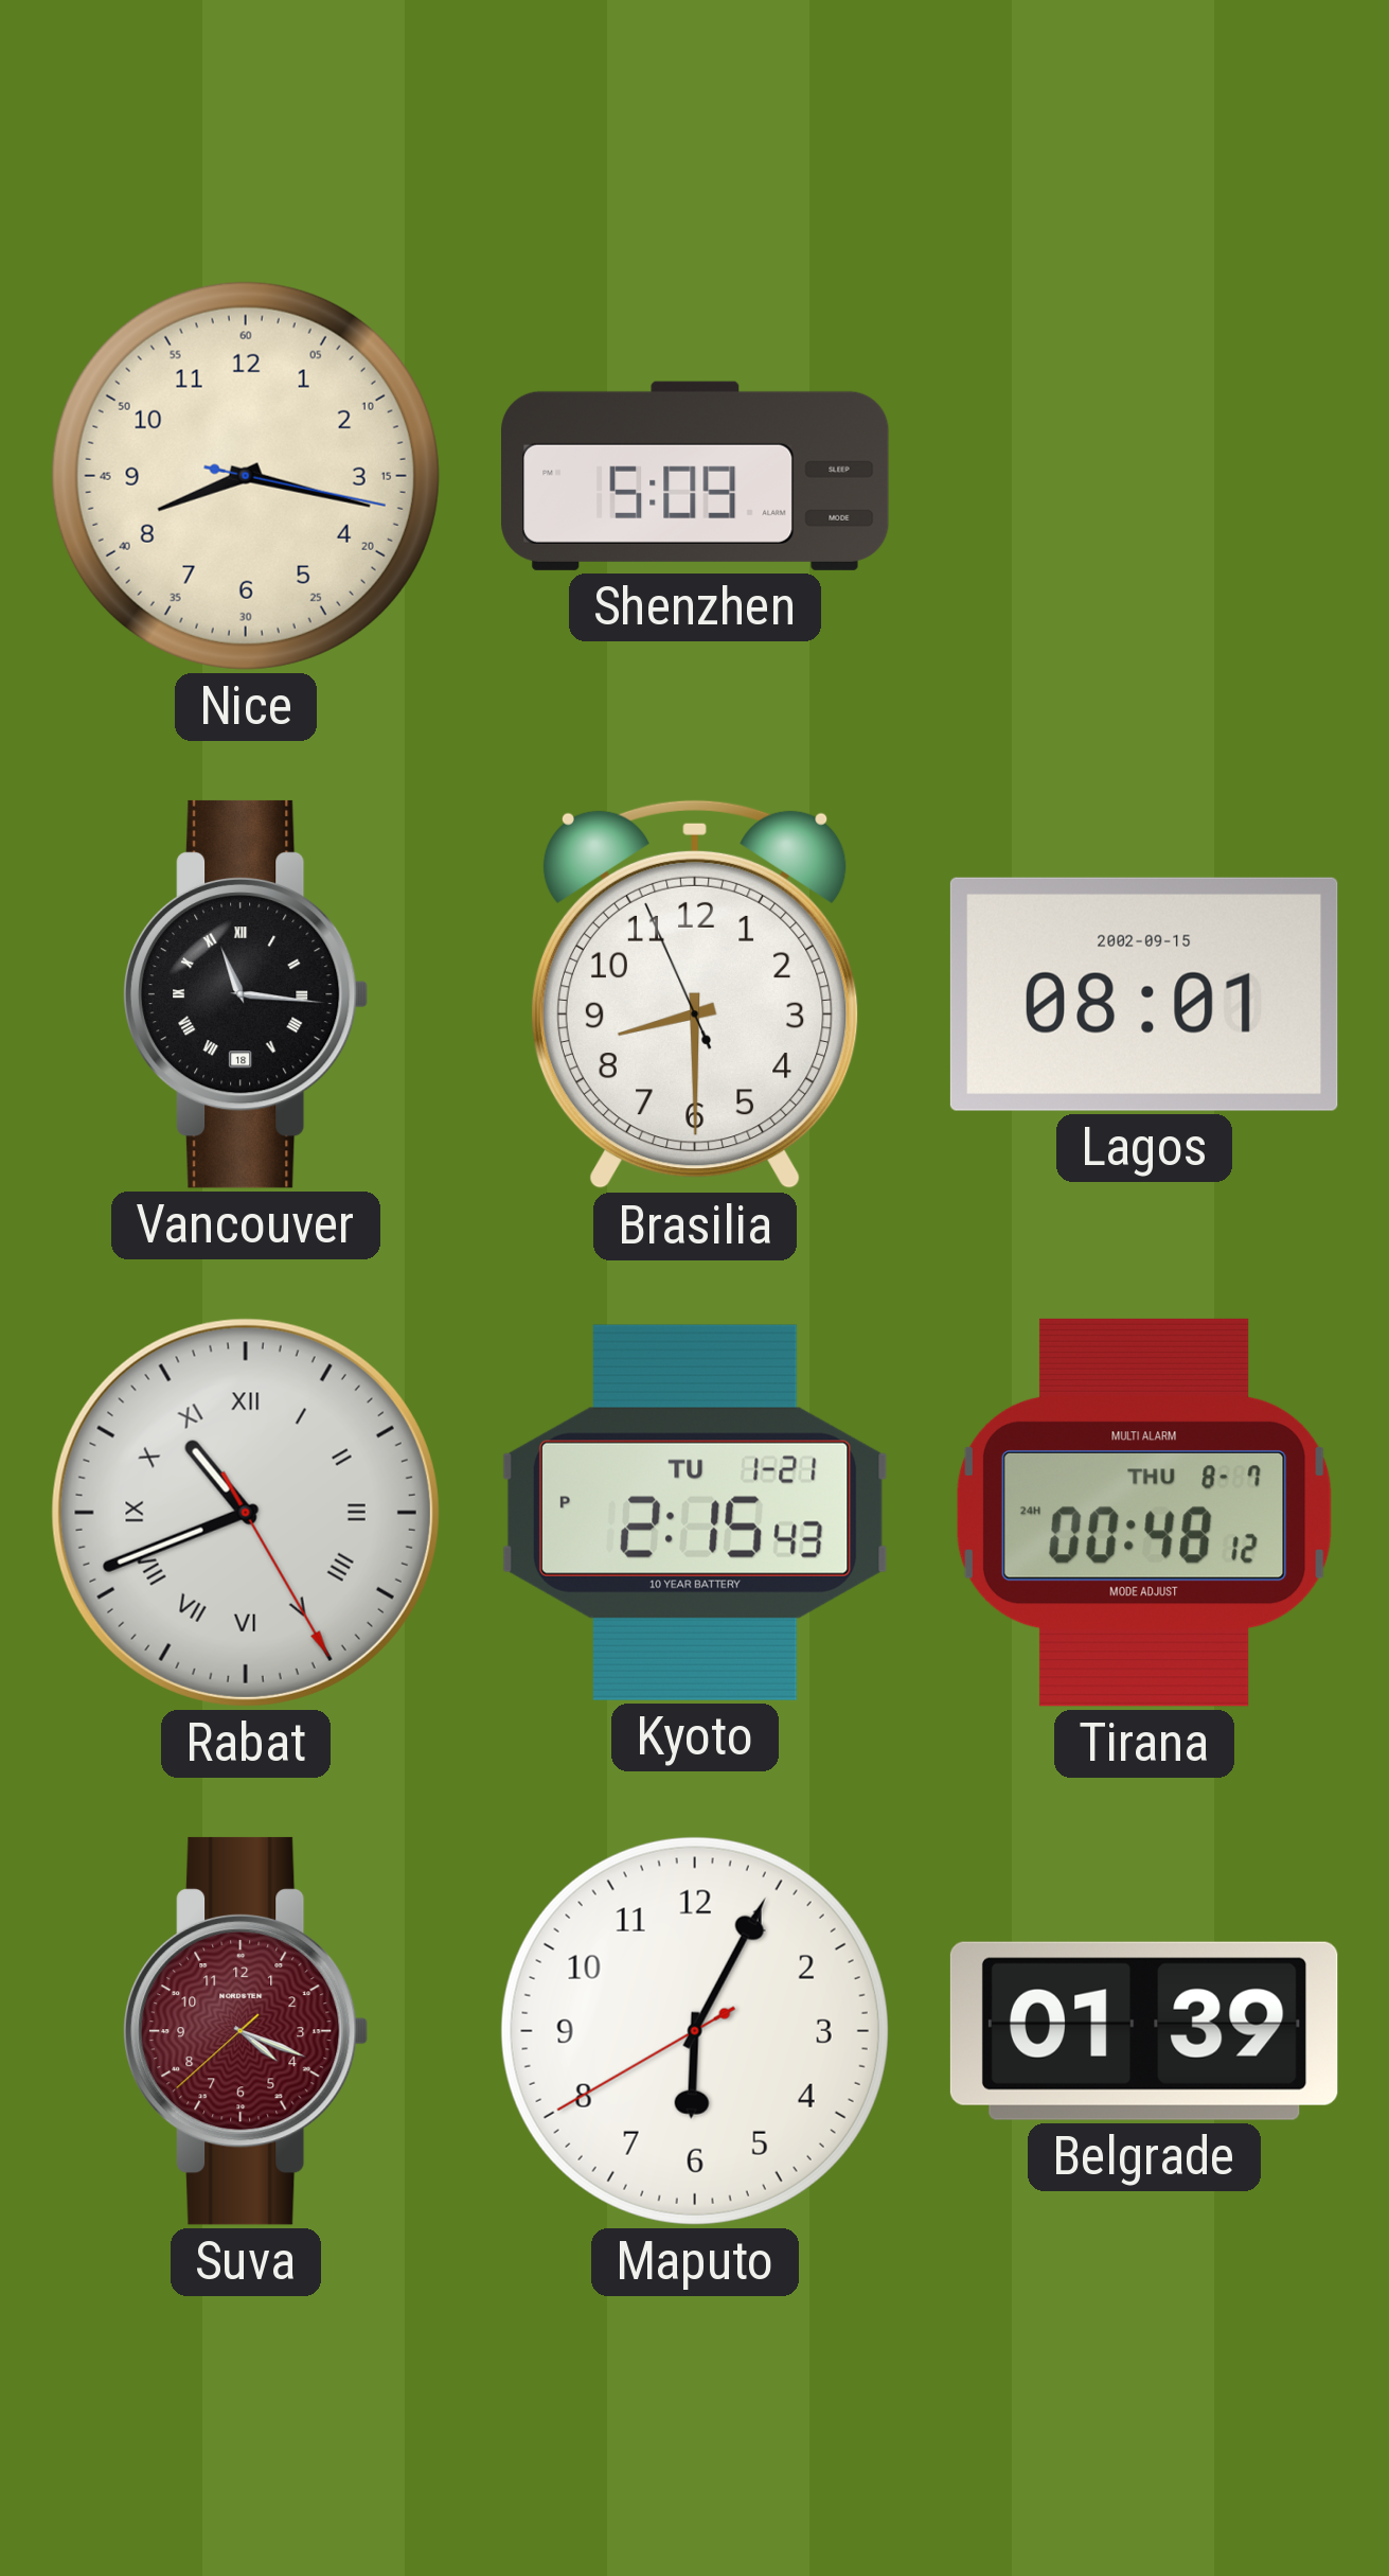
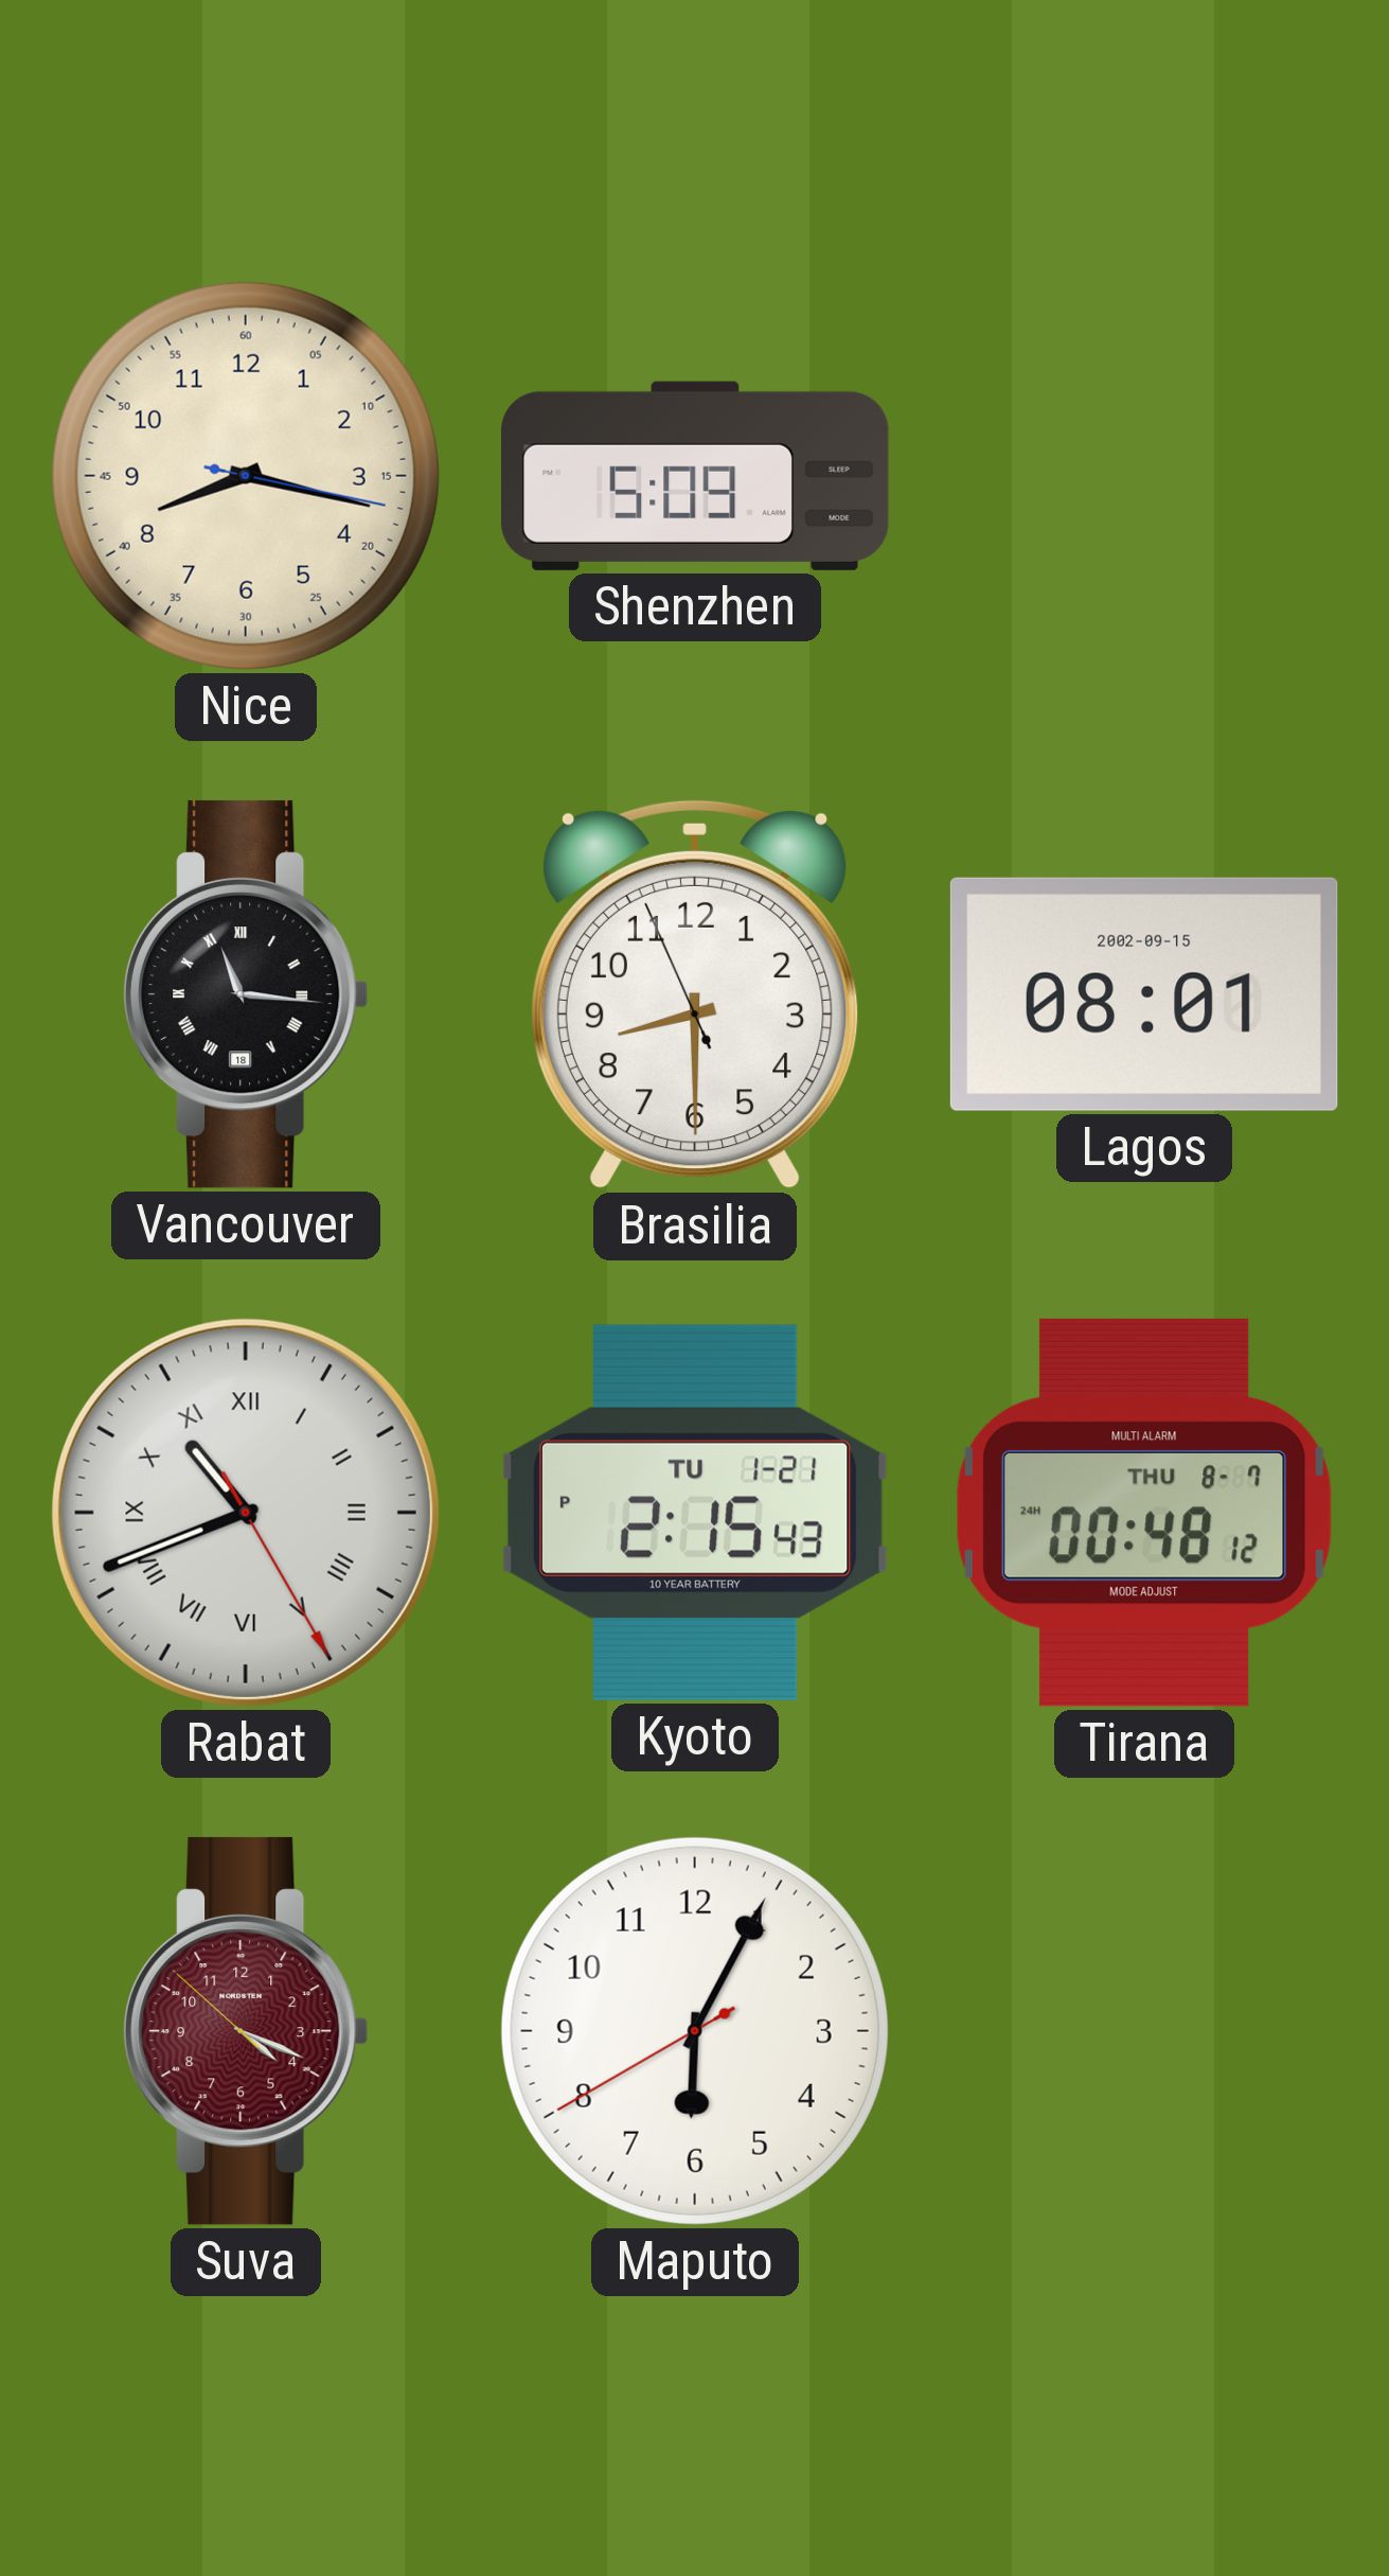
Suva: 4:18:38 -> 4:18:52 (247, 2031)
Belgrade: 01:39 -> none (1144, 2031)
